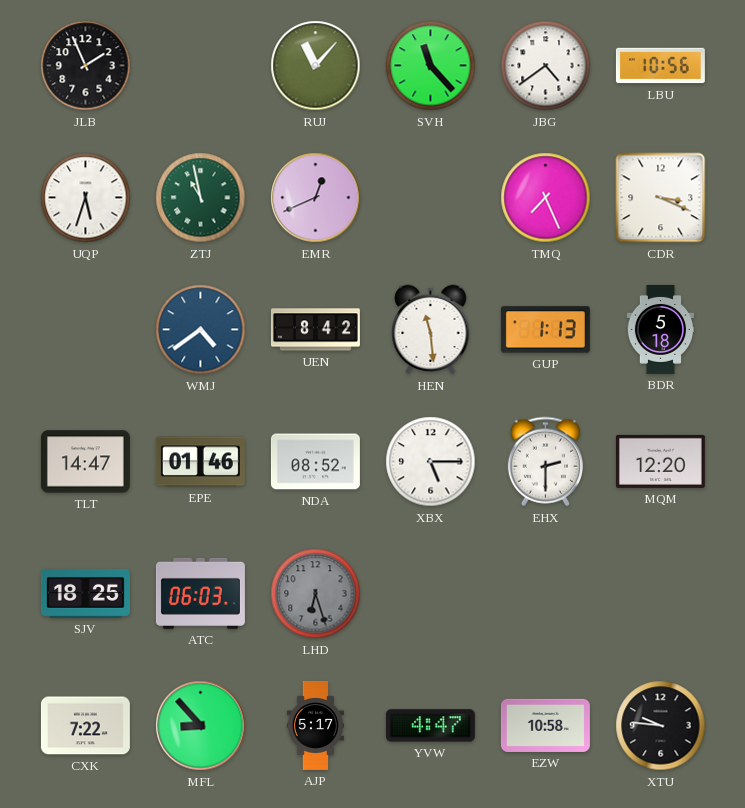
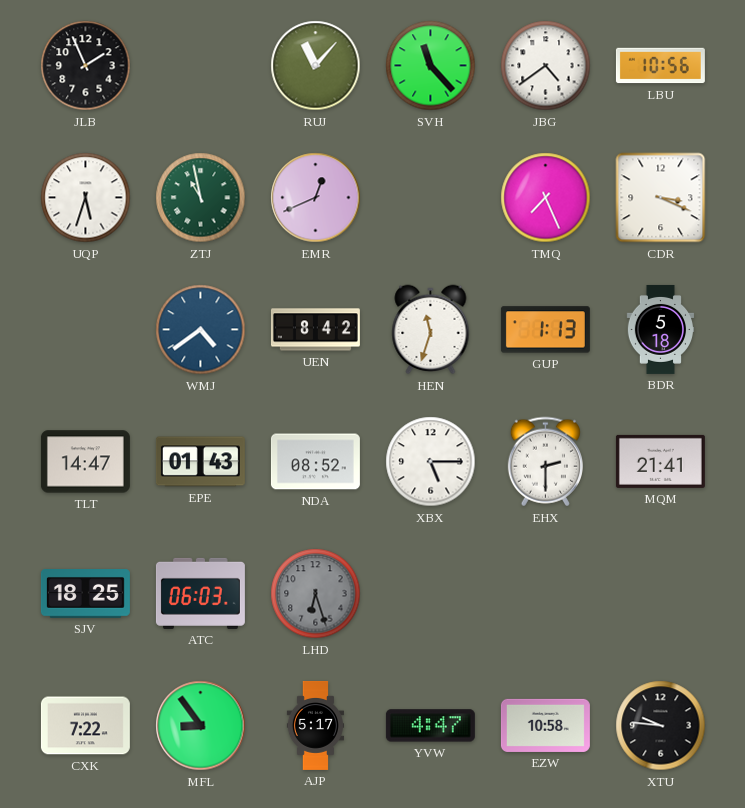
HEN: 11:29 -> 11:33 (431, 330)
EPE: 01:46 -> 01:43 (200, 462)
MQM: 12:20 -> 21:41 (660, 461)
MFL: 8:53 -> 8:54 (201, 726)
